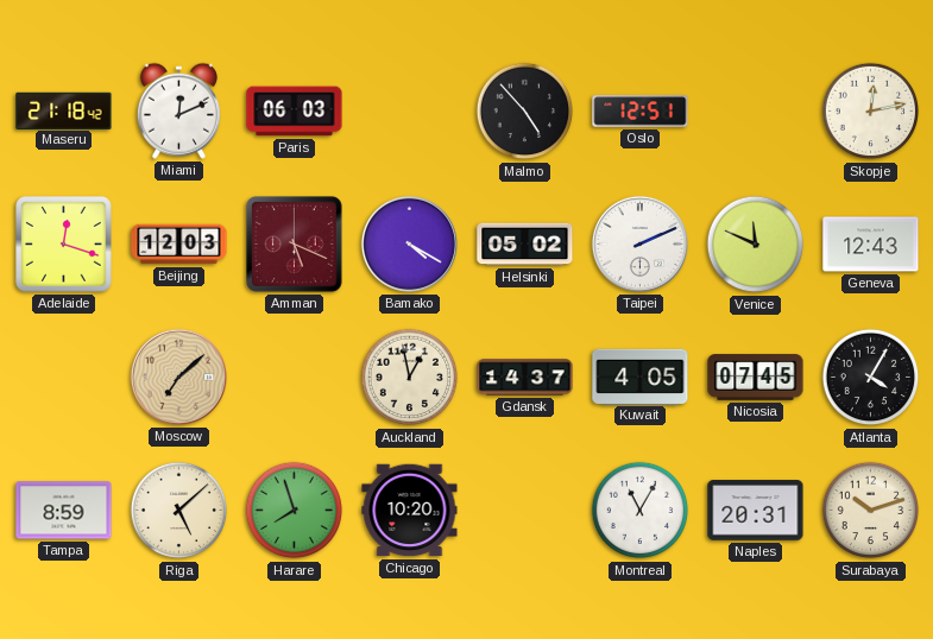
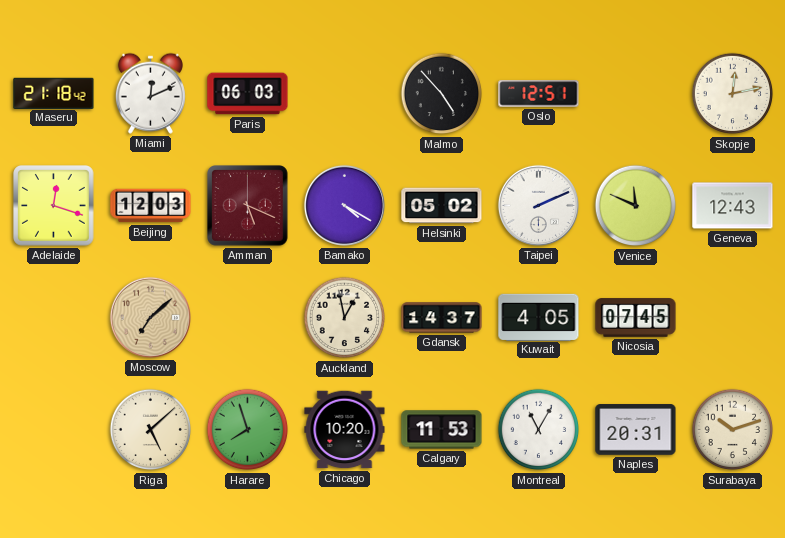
Atlanta: 4:05 -> none (871, 378)
Tampa: 8:59 -> none (64, 511)
Calgary: none -> 11:53 (442, 430)
